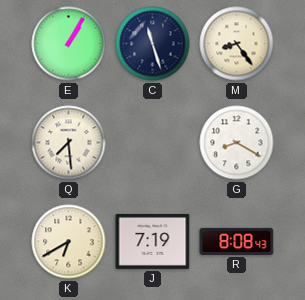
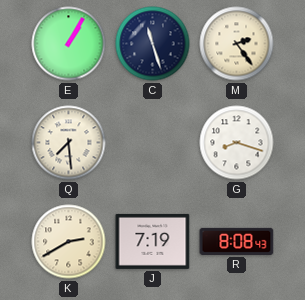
M: 8:24 -> 2:24 (237, 44)
G: 8:20 -> 8:18 (237, 143)
K: 6:40 -> 2:40 (69, 242)
